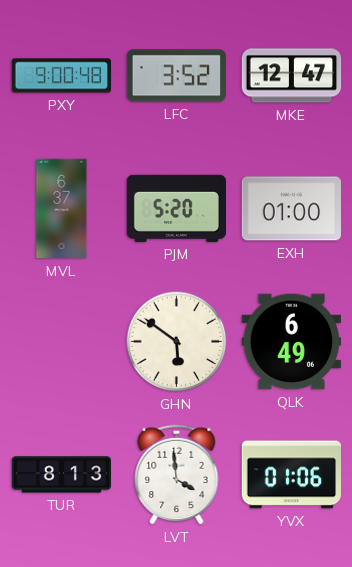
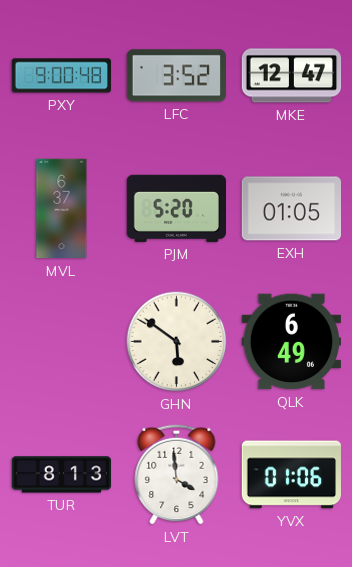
EXH: 01:00 -> 01:05 (291, 209)
